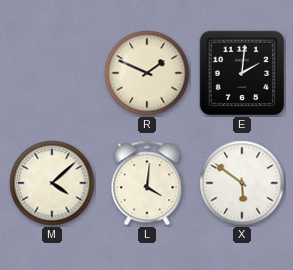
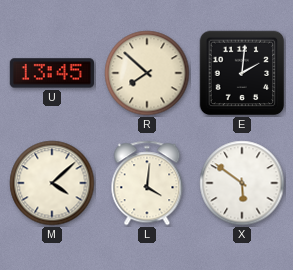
U: none -> 13:45 (52, 73)
R: 1:49 -> 7:52 (147, 73)
